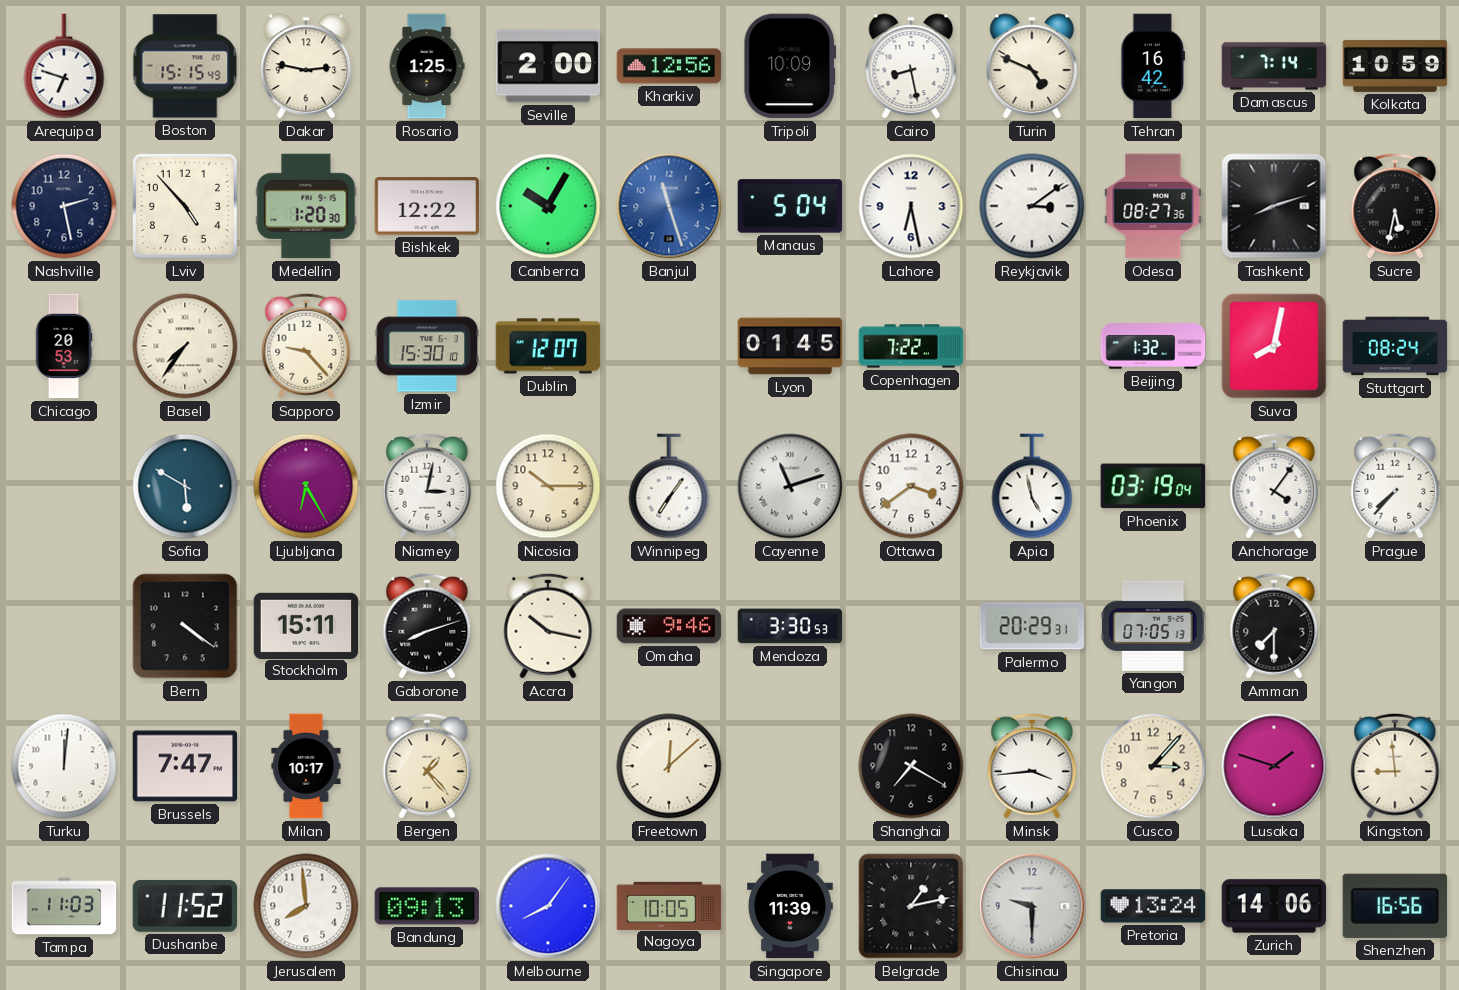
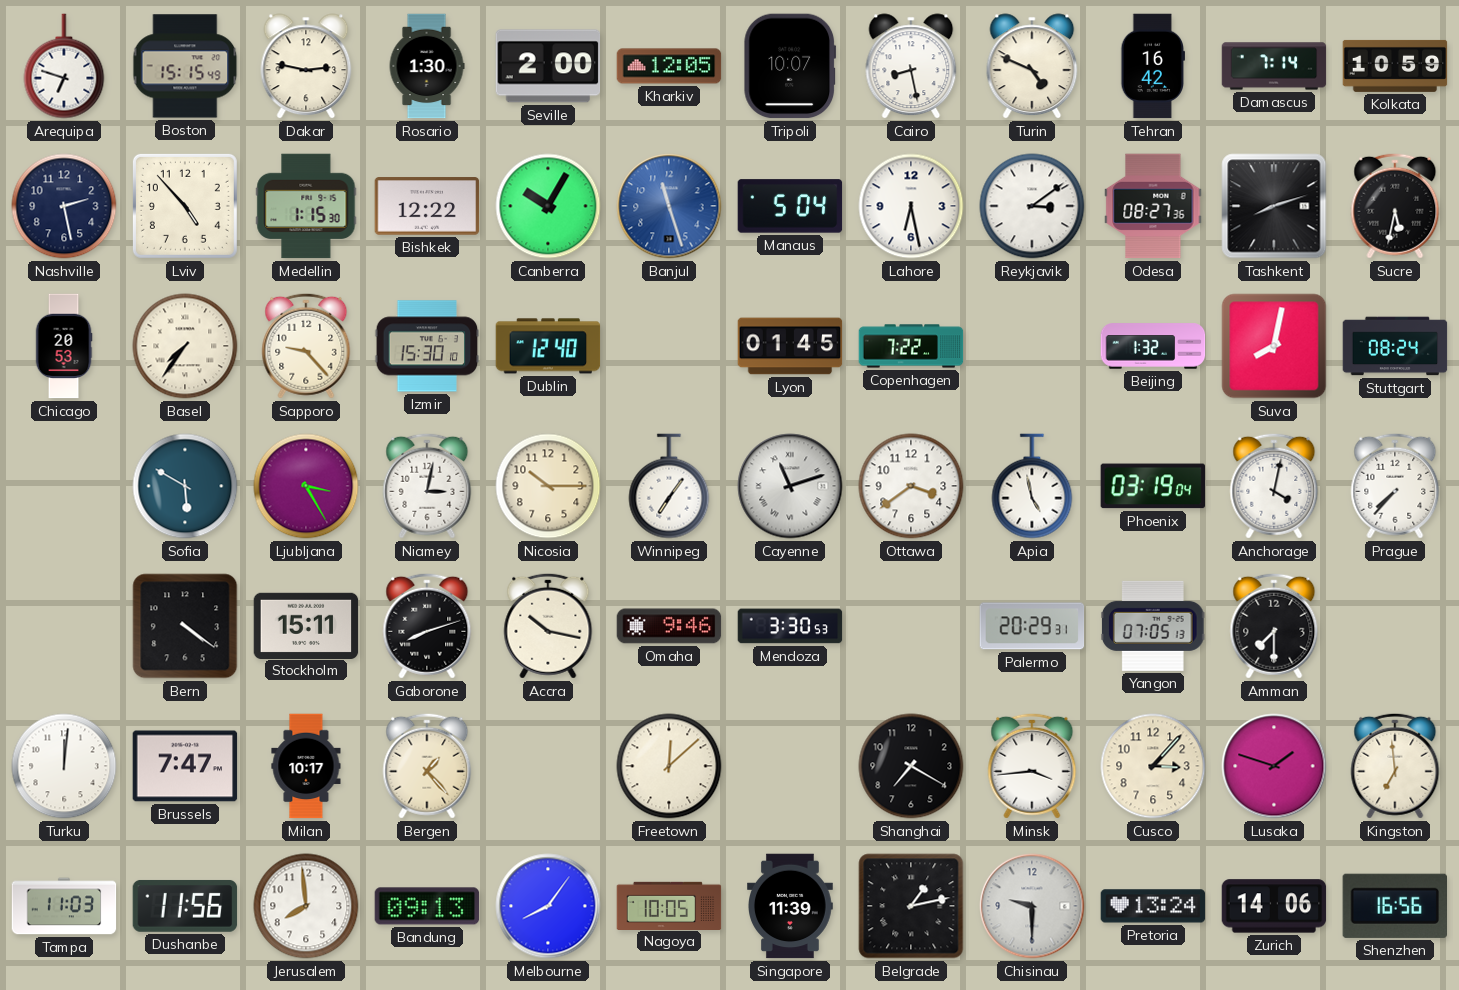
Rosario: 1:25 -> 1:30 (427, 66)
Kharkiv: 12:56 -> 12:05 (669, 66)
Tripoli: 10:09 -> 10:07 (790, 66)
Medellin: 1:20 -> 1:15 (306, 206)
Dublin: 12:07 -> 12:40 (548, 346)
Ljubljana: 6:25 -> 3:25 (306, 486)
Anchorage: 4:06 -> 4:02 (1274, 486)
Kingston: 8:59 -> 6:59 (1395, 766)
Dushanbe: 11:52 -> 11:56 (185, 906)
